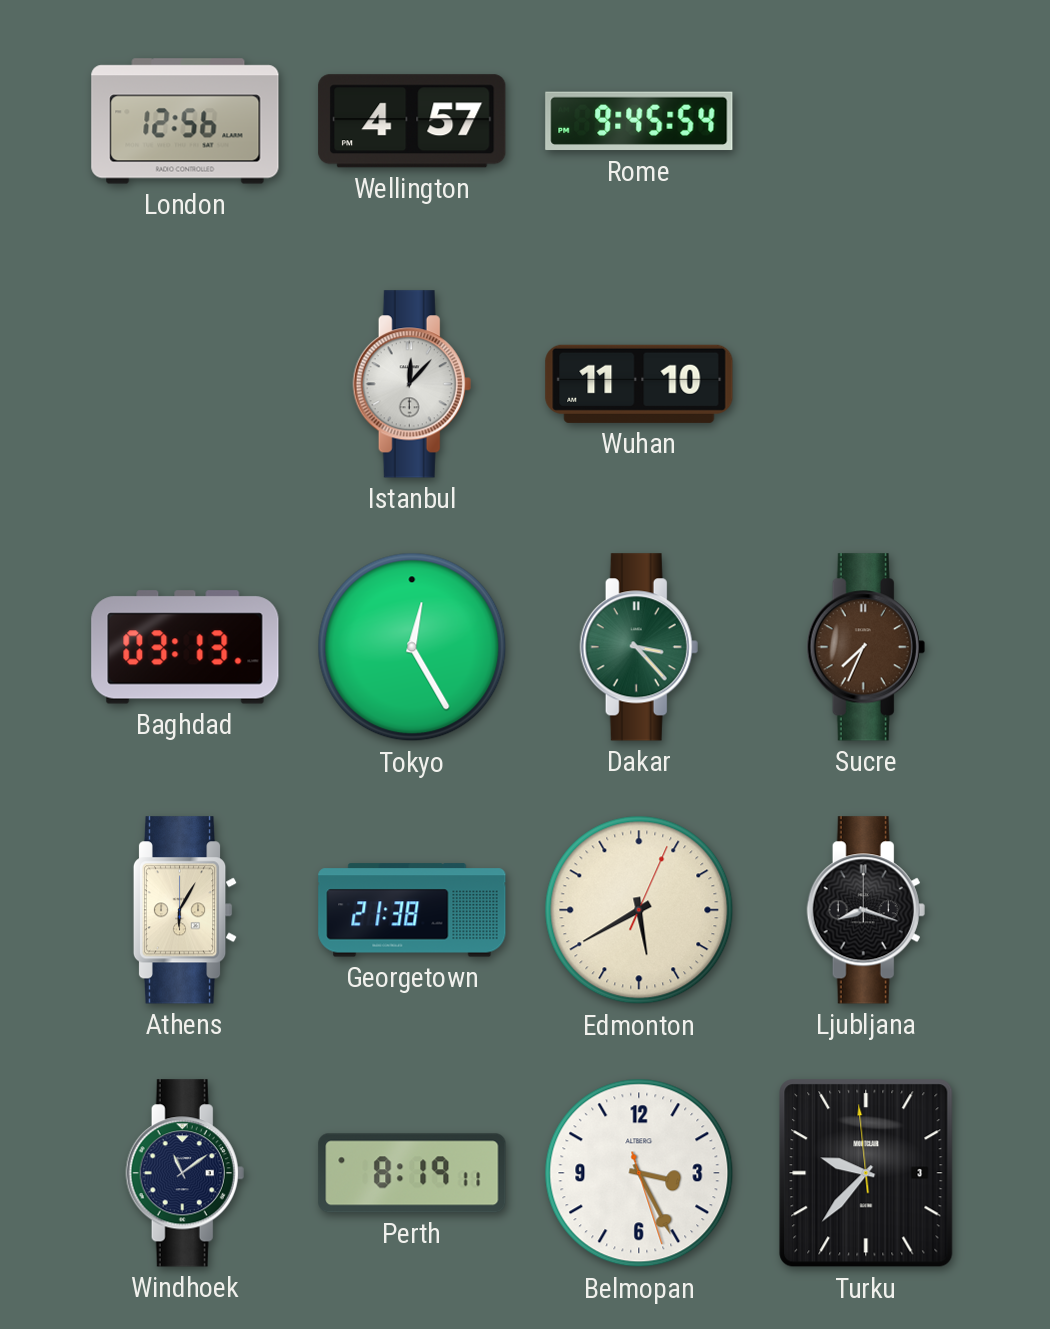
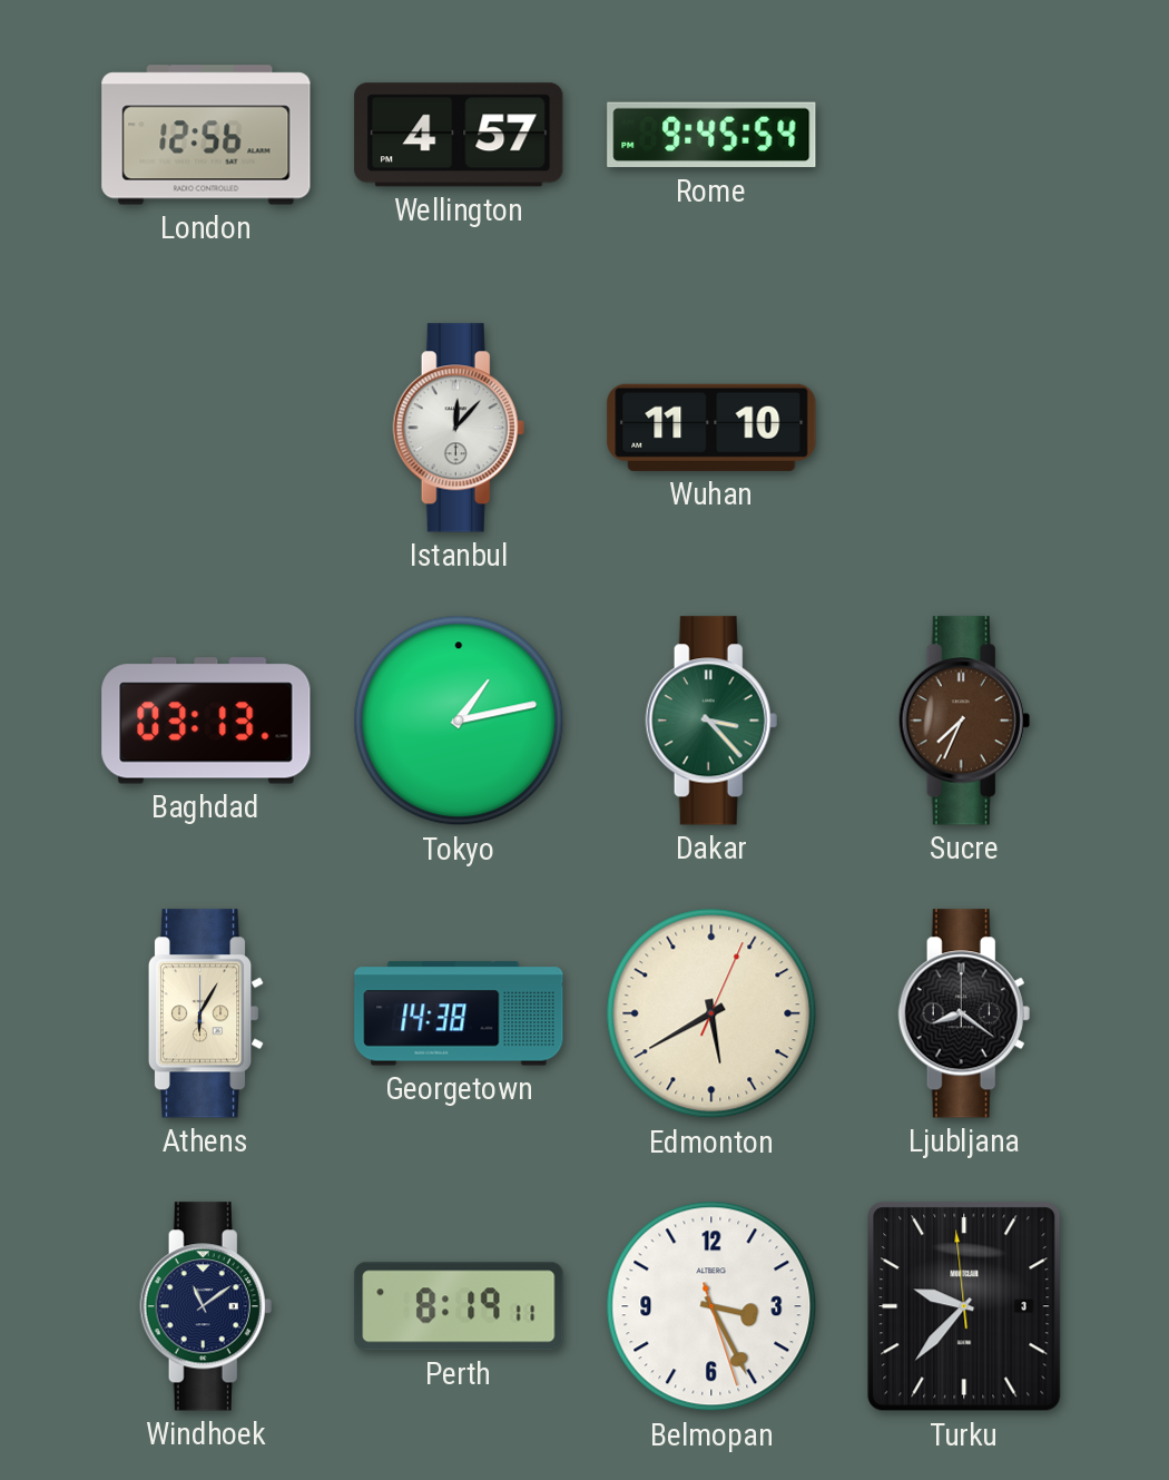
Tokyo: 12:25 -> 1:13 (459, 721)
Georgetown: 21:38 -> 14:38 (459, 1013)
Ljubljana: 8:18 -> 8:21 (964, 1013)
